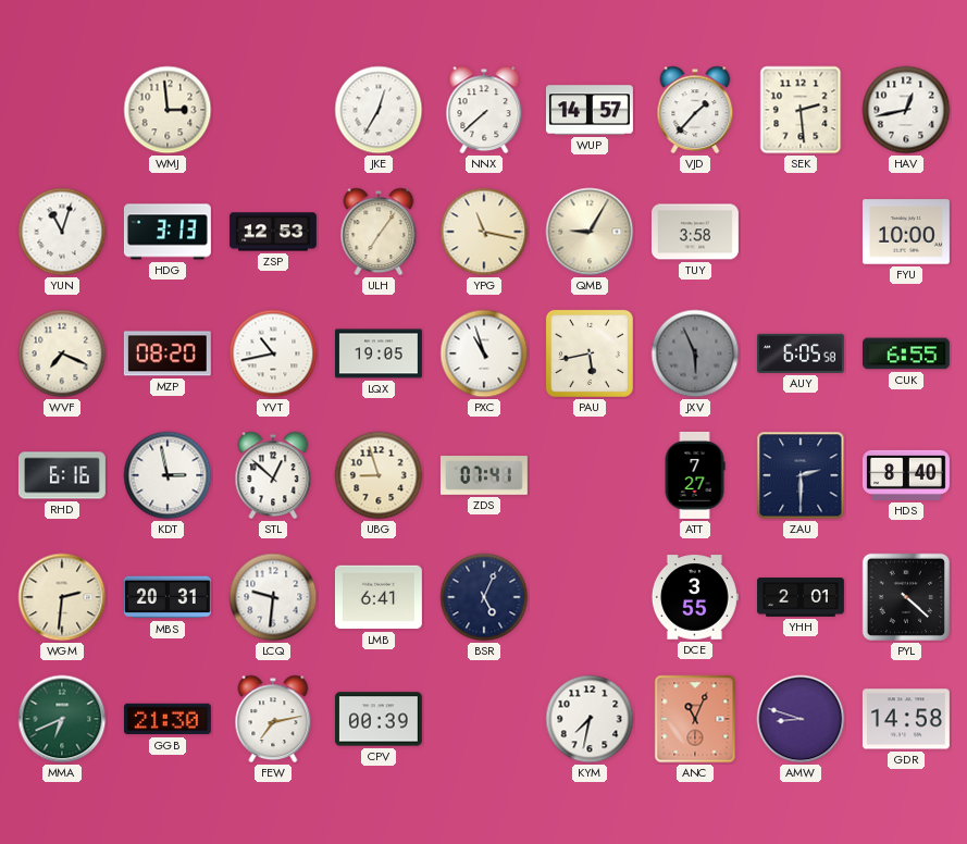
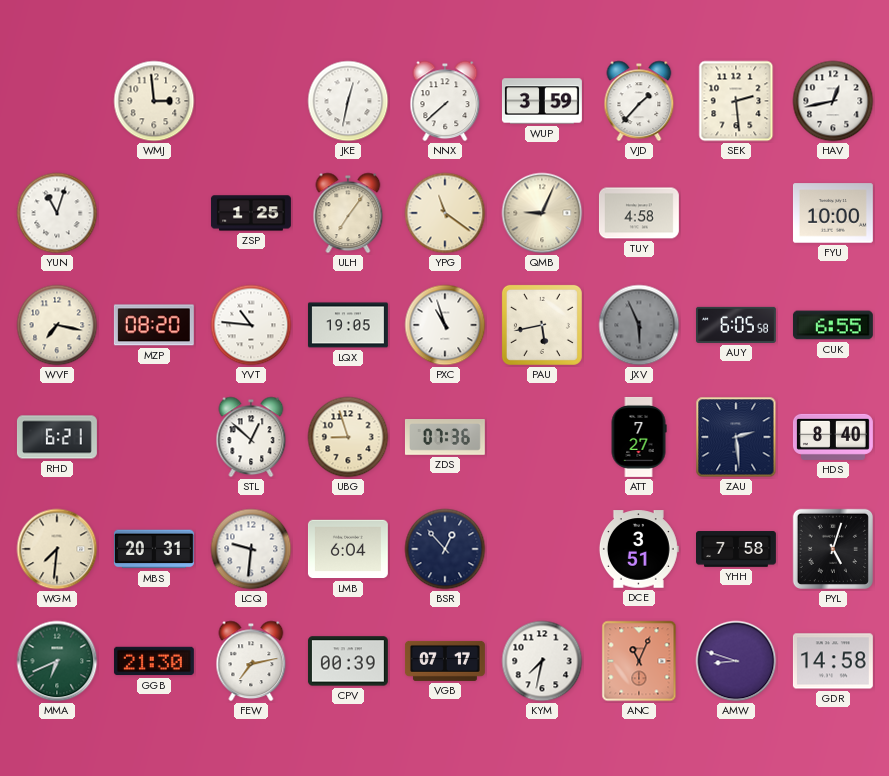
JKE: 12:35 -> 12:32 (348, 101)
WUP: 14:57 -> 3:59 (542, 101)
HDG: 3:13 -> none (168, 232)
ZSP: 12:53 -> 1:25 (251, 213)
YPG: 11:17 -> 11:21 (445, 213)
QMB: 9:05 -> 9:04 (542, 213)
TUY: 3:58 -> 4:58 (639, 213)
WVF: 7:19 -> 7:17 (57, 325)
YVT: 10:43 -> 10:46 (251, 325)
RHD: 6:16 -> 6:21 (57, 437)
KDT: 2:58 -> none (168, 475)
ZDS: 07:41 -> 07:36 (445, 438)
ZAU: 2:30 -> 2:29 (736, 437)
WGM: 2:31 -> 7:31 (57, 549)
LMB: 6:41 -> 6:04 (348, 549)
BSR: 5:04 -> 12:53 (445, 549)
DCE: 3:55 -> 3:51 (639, 549)
YHH: 2:01 -> 7:58 (737, 549)
PYL: 4:22 -> 5:03 (833, 549)
VGB: none -> 07:17 (445, 661)
